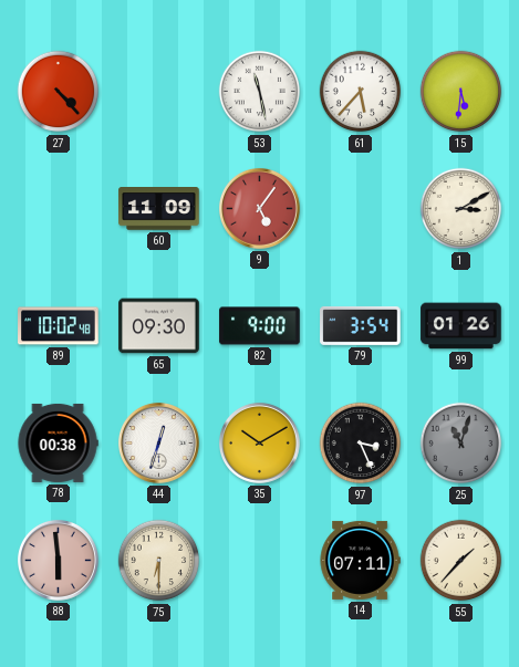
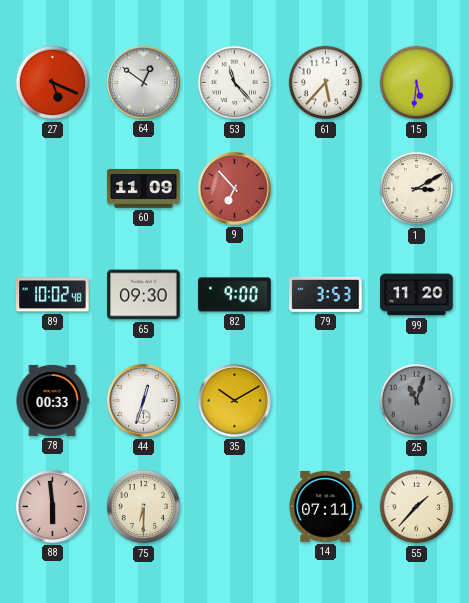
27: 4:23 -> 5:19 (53, 83)
64: none -> 12:51 (143, 82)
53: 11:28 -> 11:23 (235, 83)
9: 5:06 -> 6:53 (234, 188)
79: 3:54 -> 3:53 (326, 294)
99: 01:26 -> 11:20 (417, 295)
78: 00:38 -> 00:33 (52, 400)
97: 3:26 -> none (361, 444)
